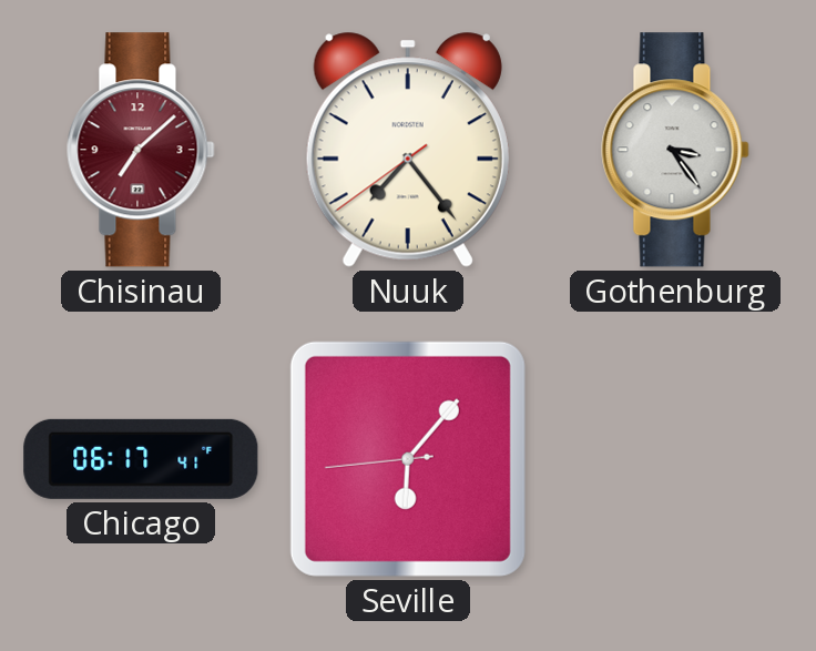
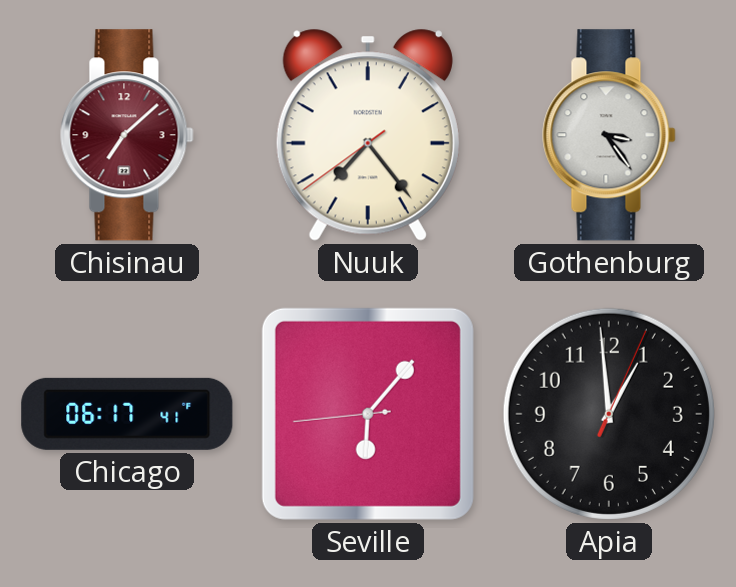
Apia: none -> 12:59 (609, 414)
